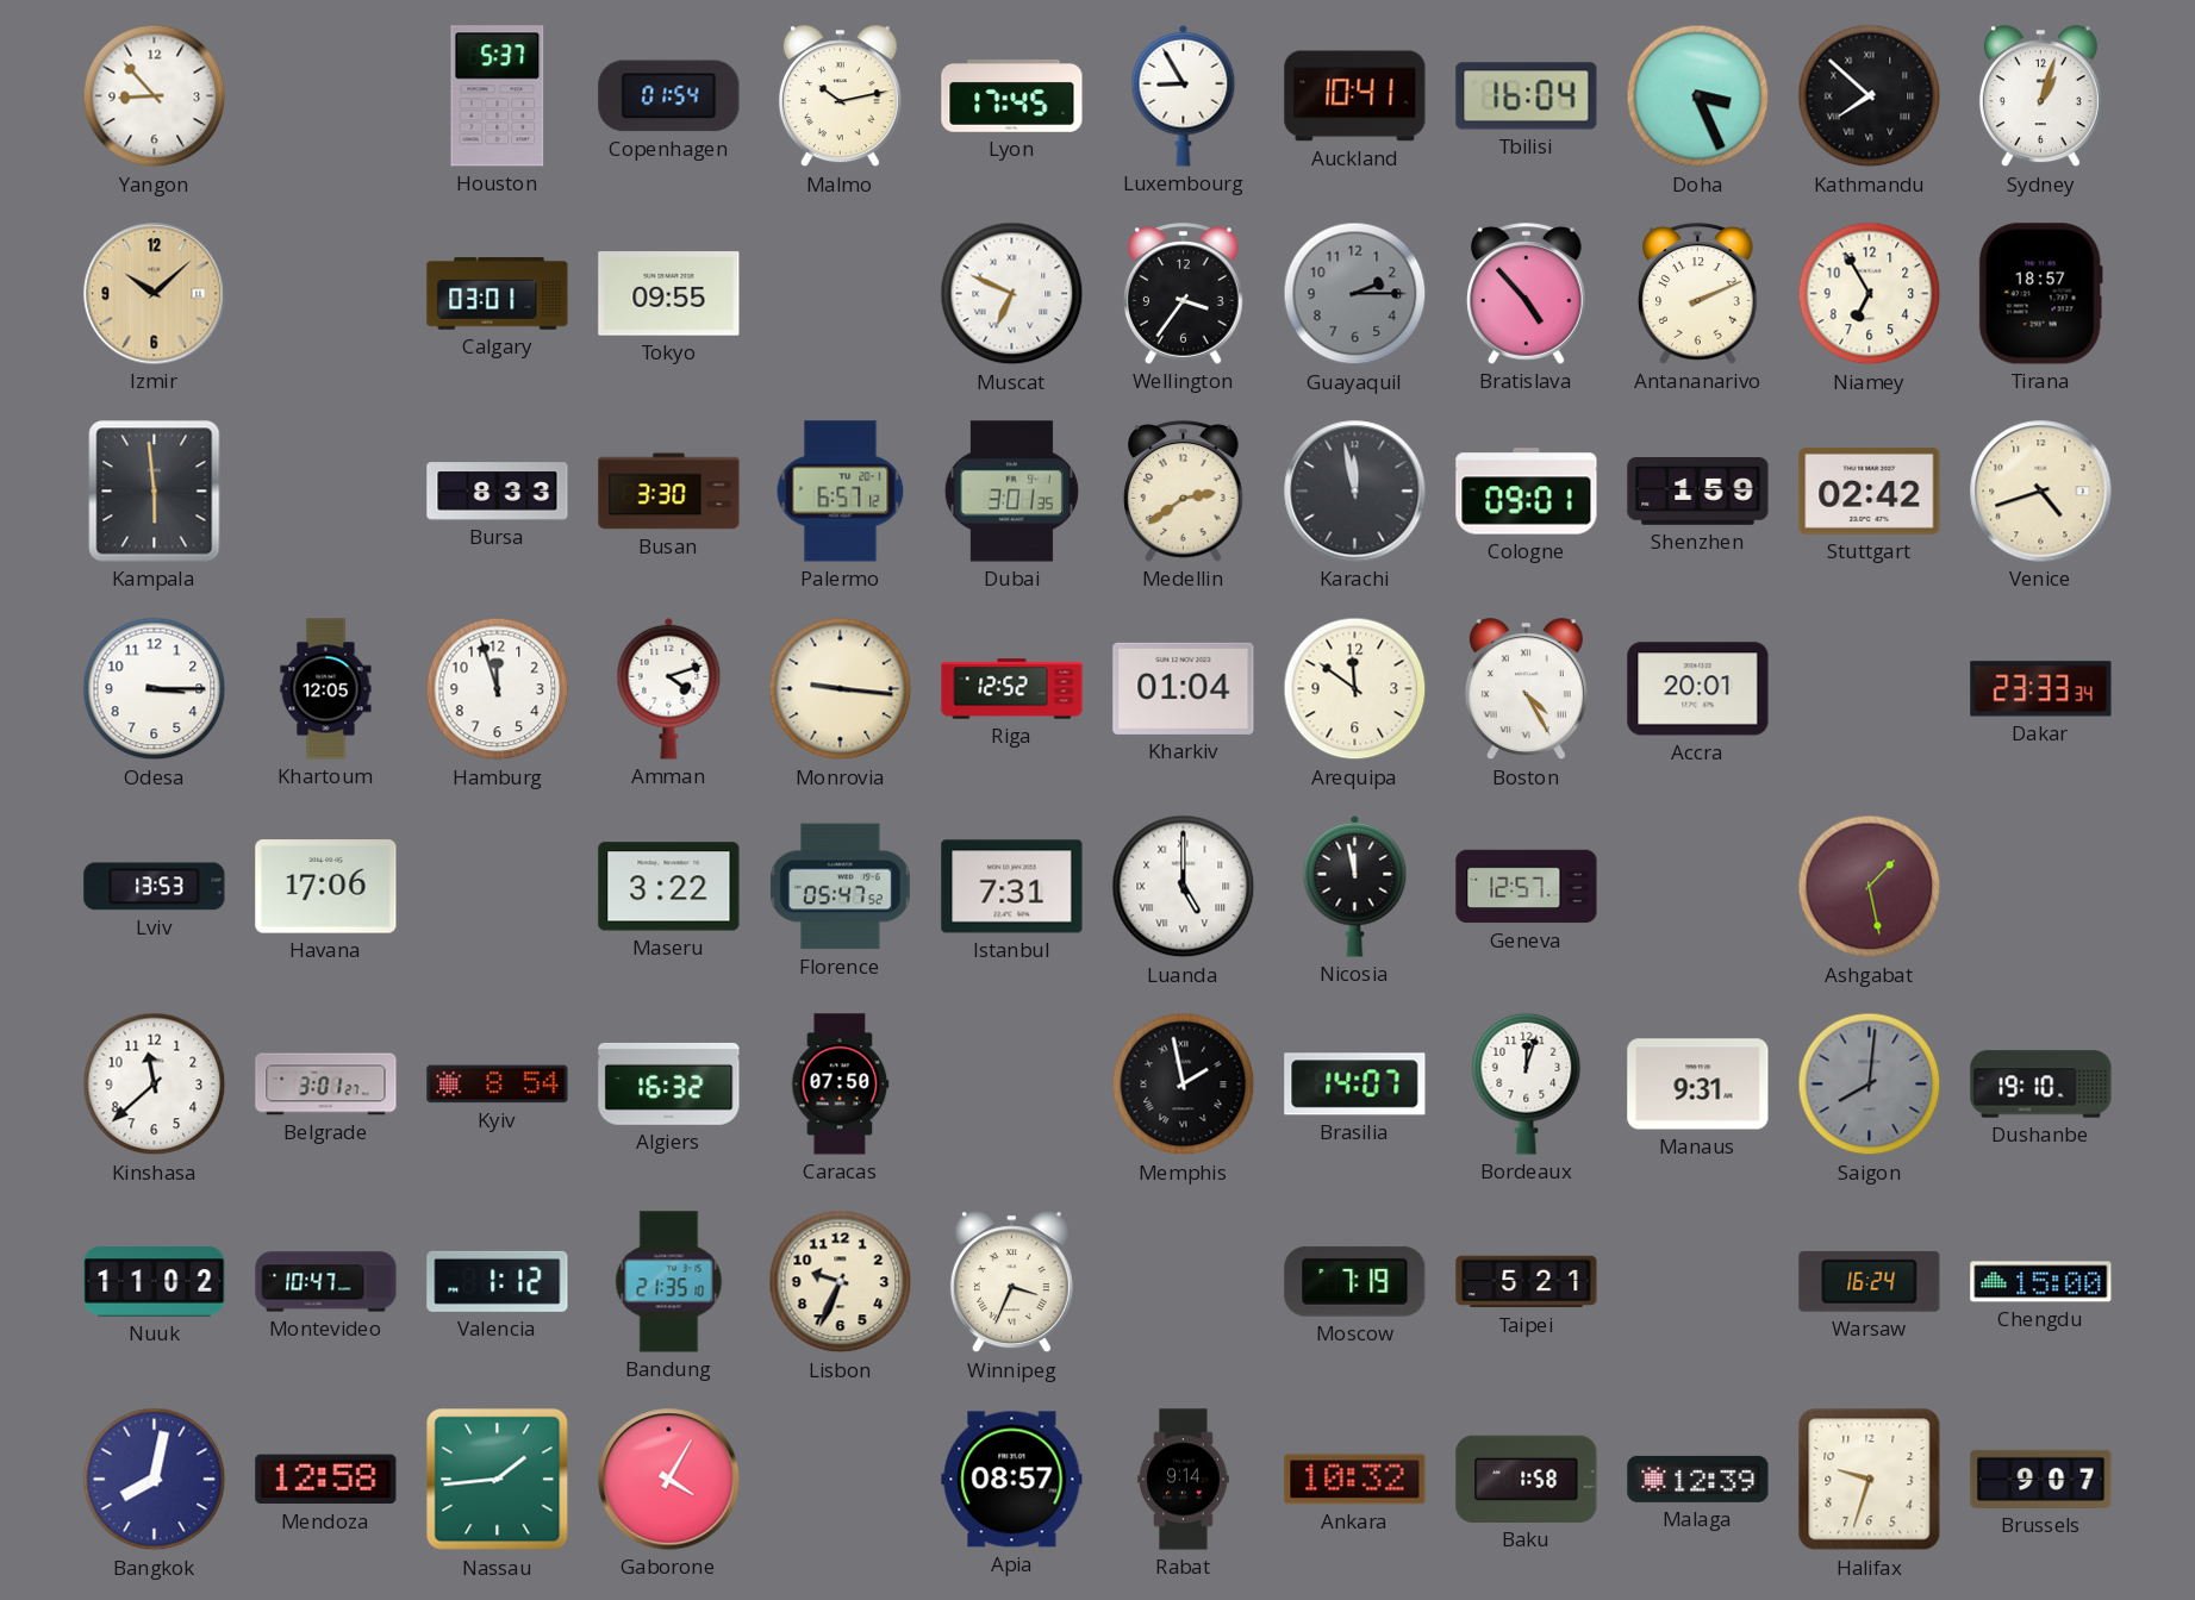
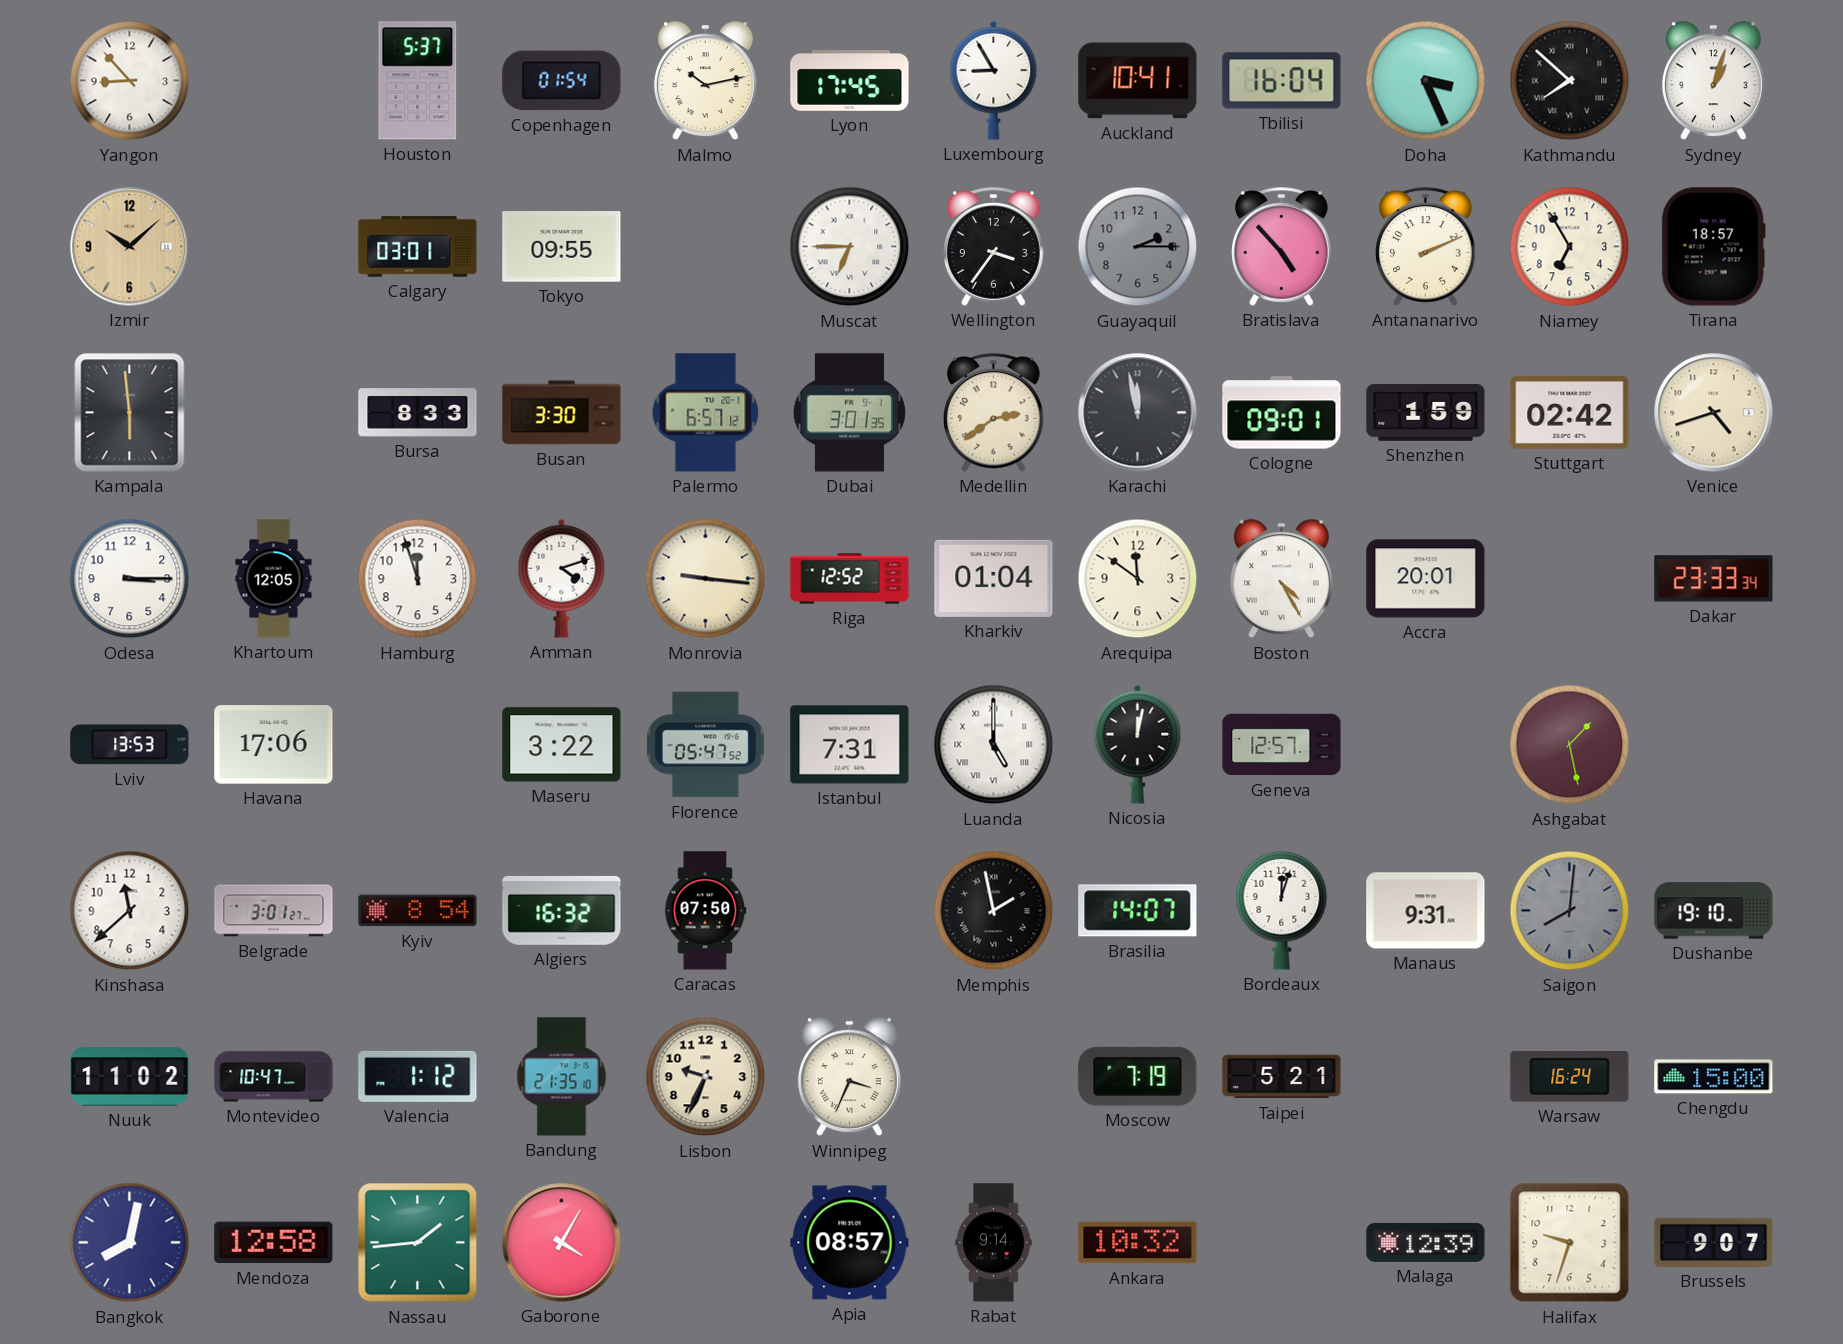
Muscat: 6:49 -> 6:45 (850, 247)
Nicosia: 11:58 -> 12:02 (1138, 744)
Baku: 1:58 -> none (1527, 1479)
